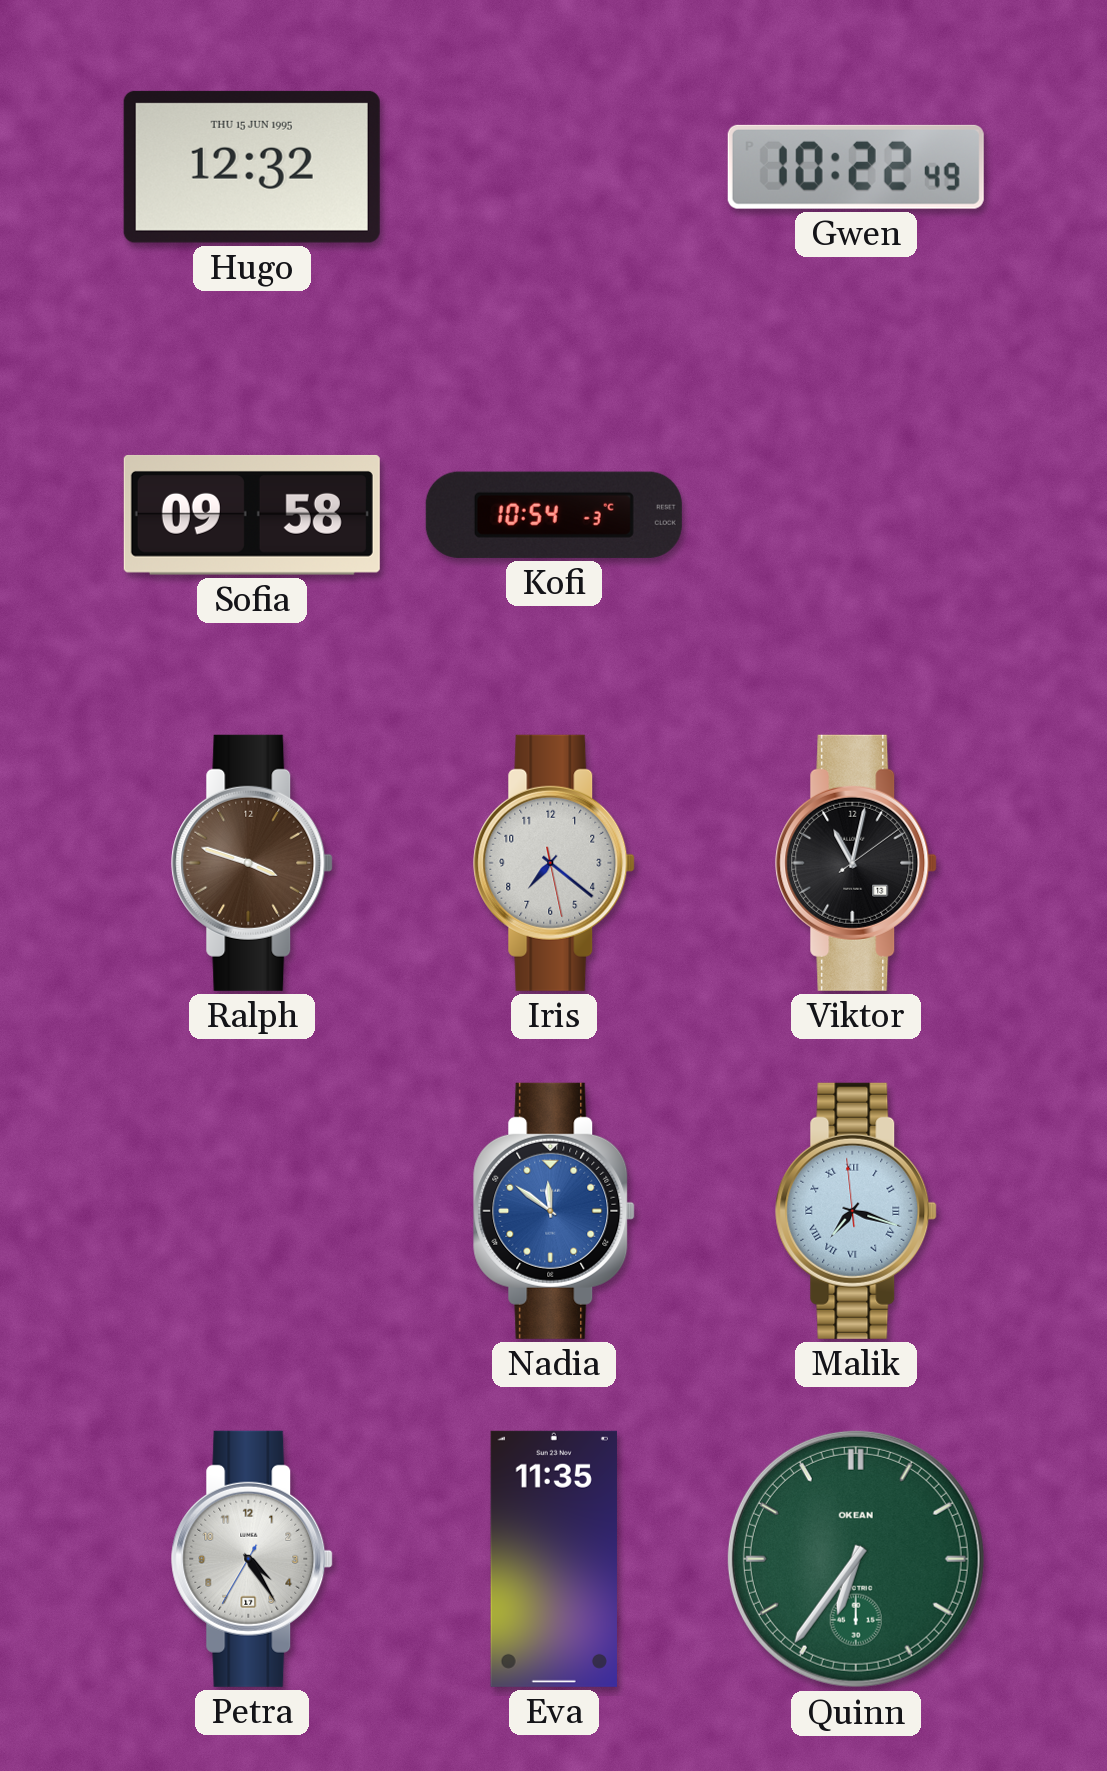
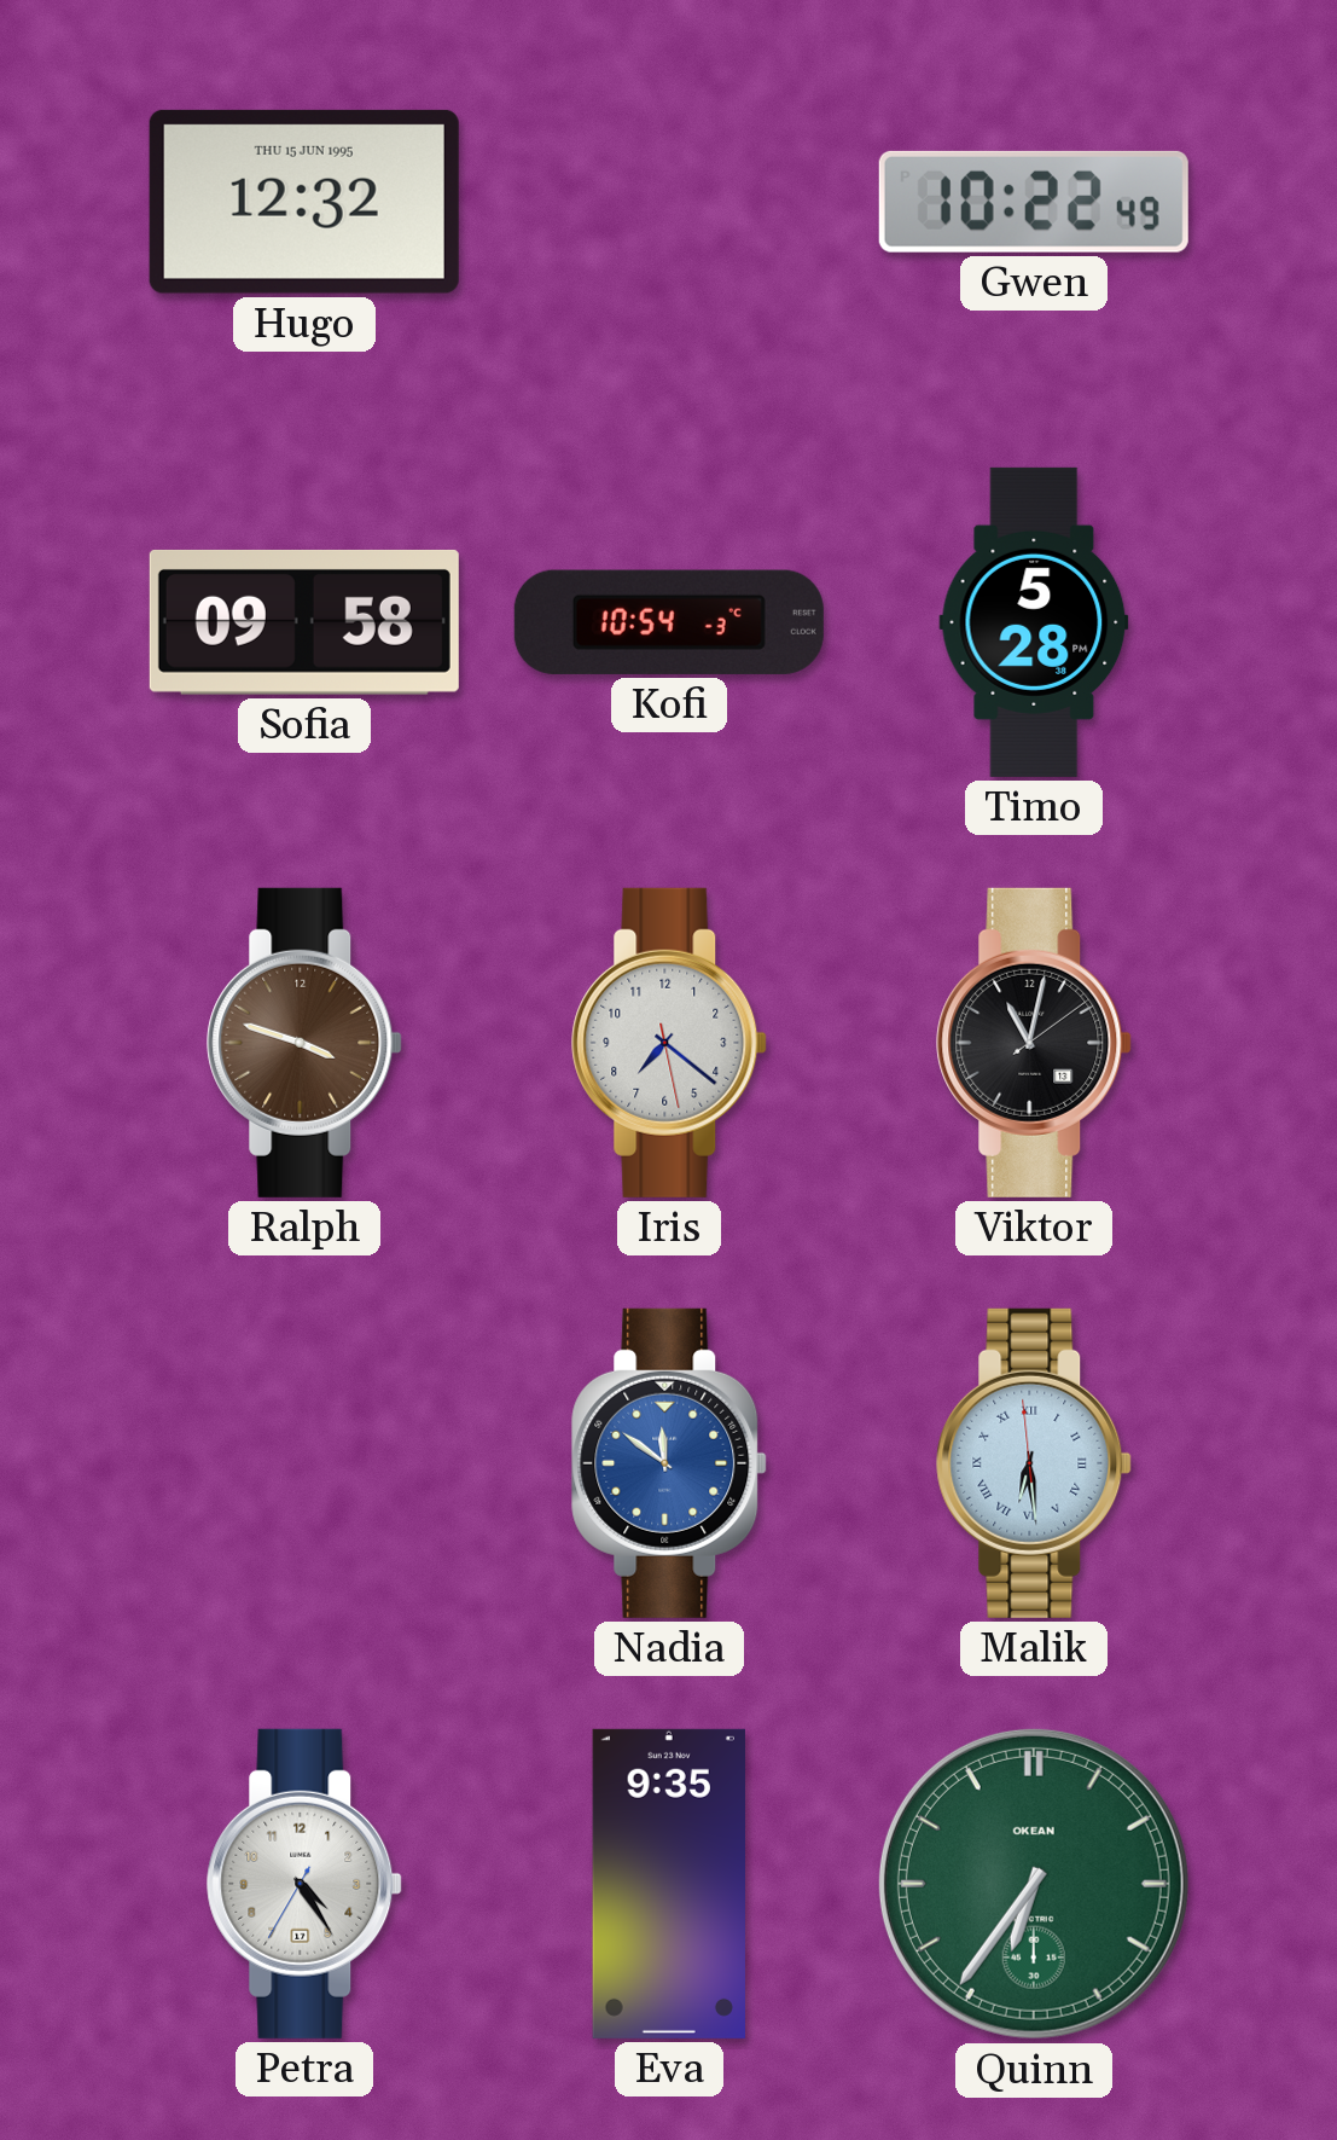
Timo: none -> 5:28 (1034, 622)
Malik: 7:17 -> 6:28 (1034, 1463)
Eva: 11:35 -> 9:35 (669, 1884)
